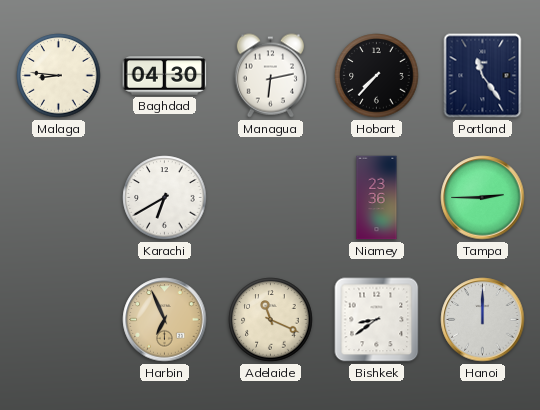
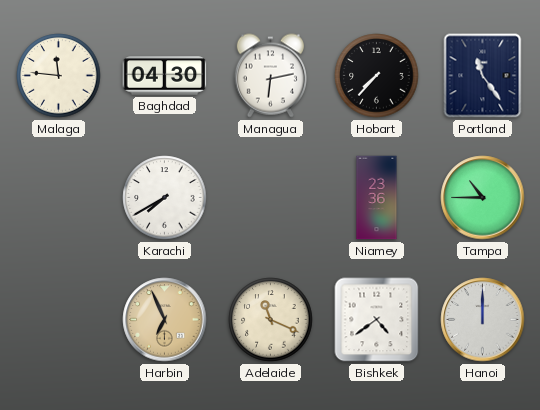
Malaga: 8:46 -> 11:46 (59, 76)
Karachi: 6:40 -> 7:40 (165, 198)
Tampa: 2:45 -> 10:45 (483, 198)
Bishkek: 8:39 -> 4:39 (377, 320)
